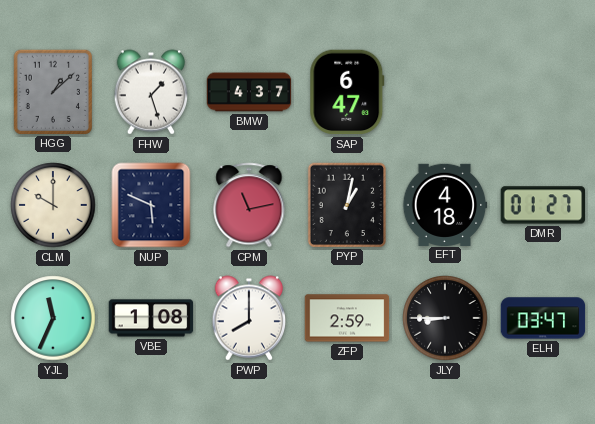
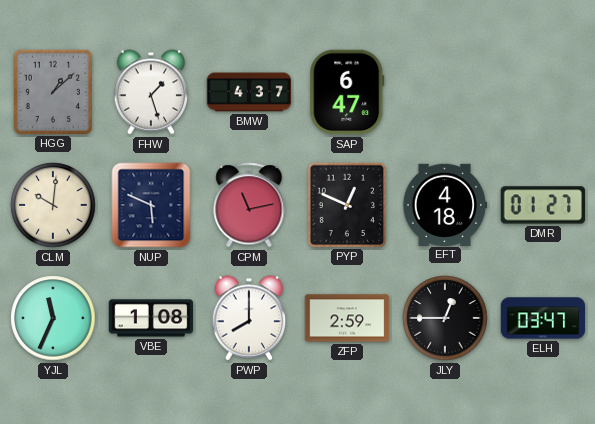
CLM: 10:00 -> 10:01 (53, 205)
PYP: 1:02 -> 12:49 (346, 204)
JLY: 8:45 -> 12:45 (445, 318)
